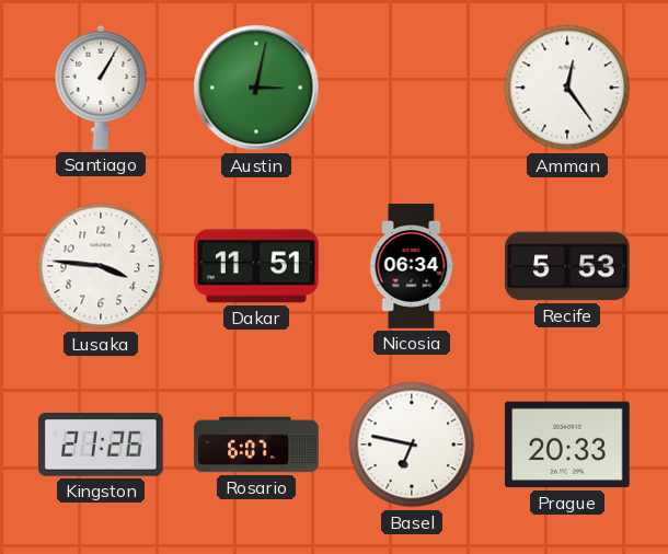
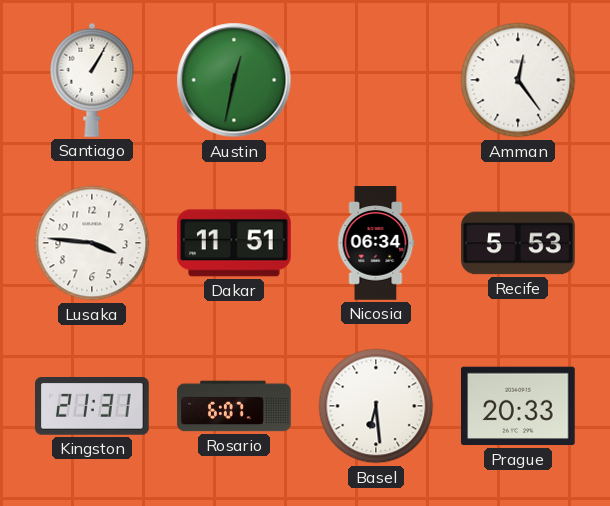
Austin: 3:02 -> 12:32 (234, 80)
Kingston: 21:26 -> 21:31 (93, 407)
Basel: 6:47 -> 6:29 (376, 406)
